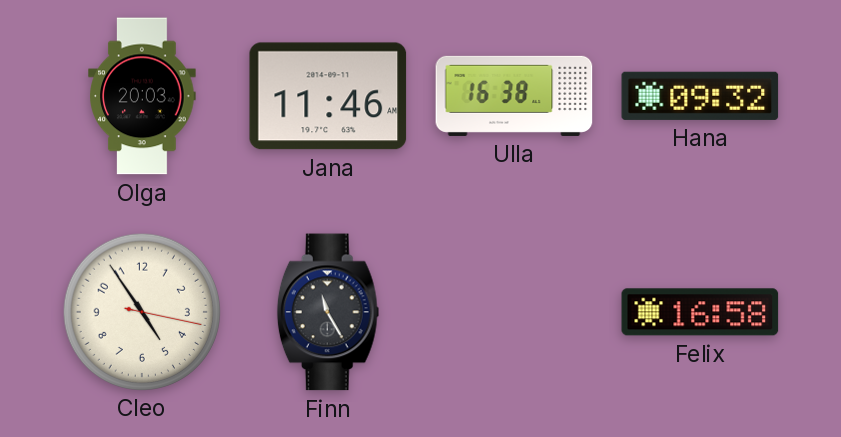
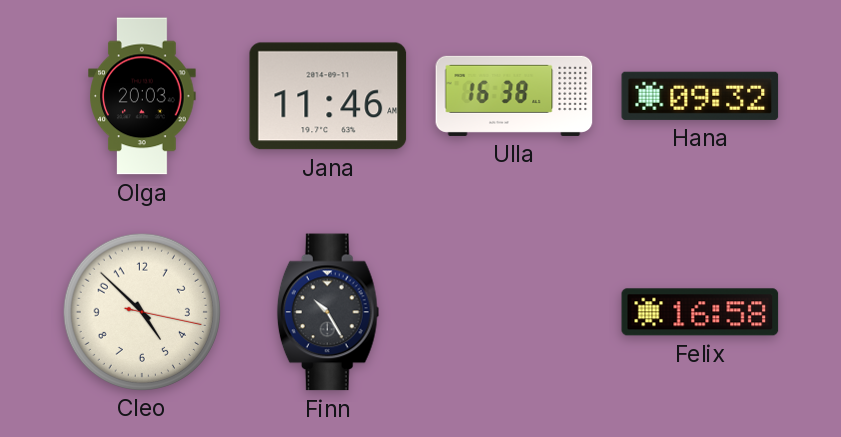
Cleo: 4:54 -> 4:52 (141, 311)
Finn: 11:25 -> 10:25 (328, 312)
